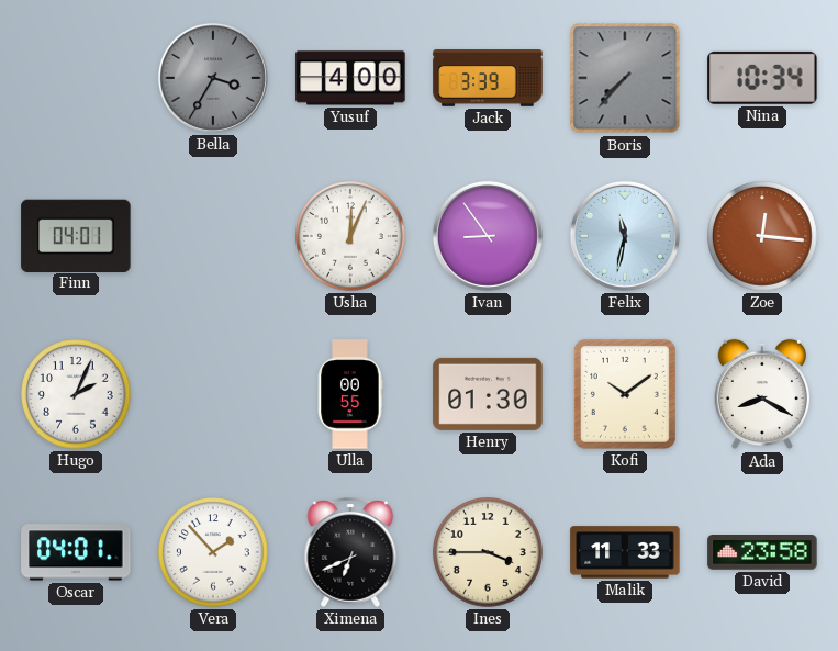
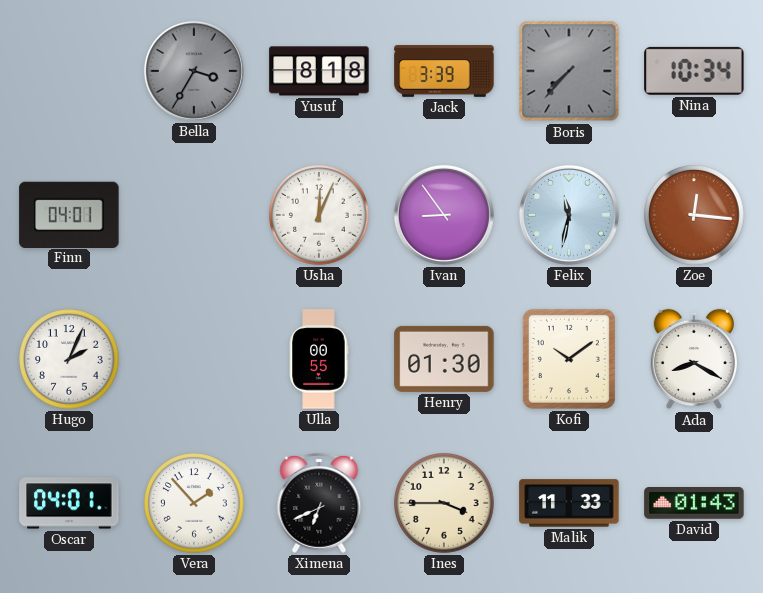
Yusuf: 4:00 -> 8:18 (319, 71)
David: 23:58 -> 01:43 (694, 503)
